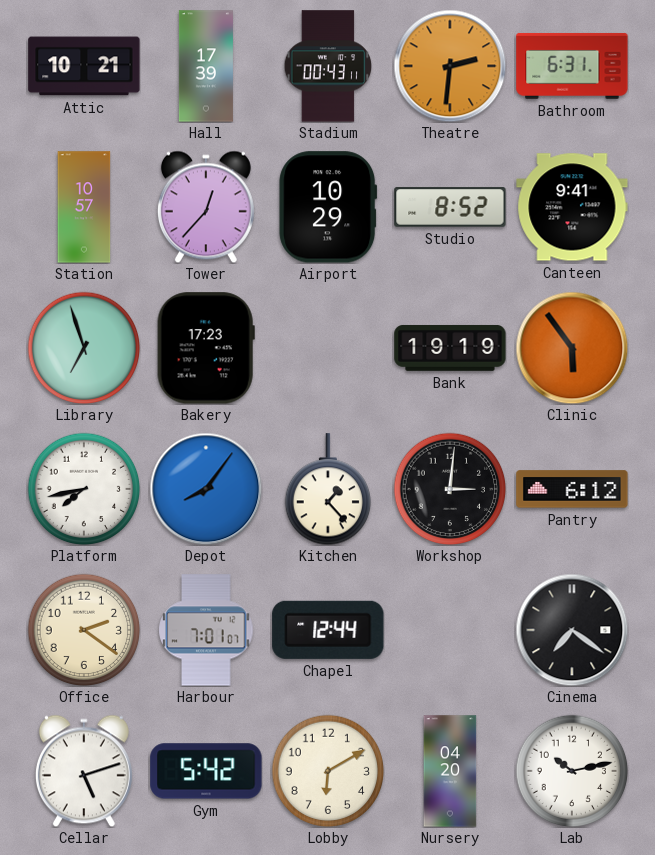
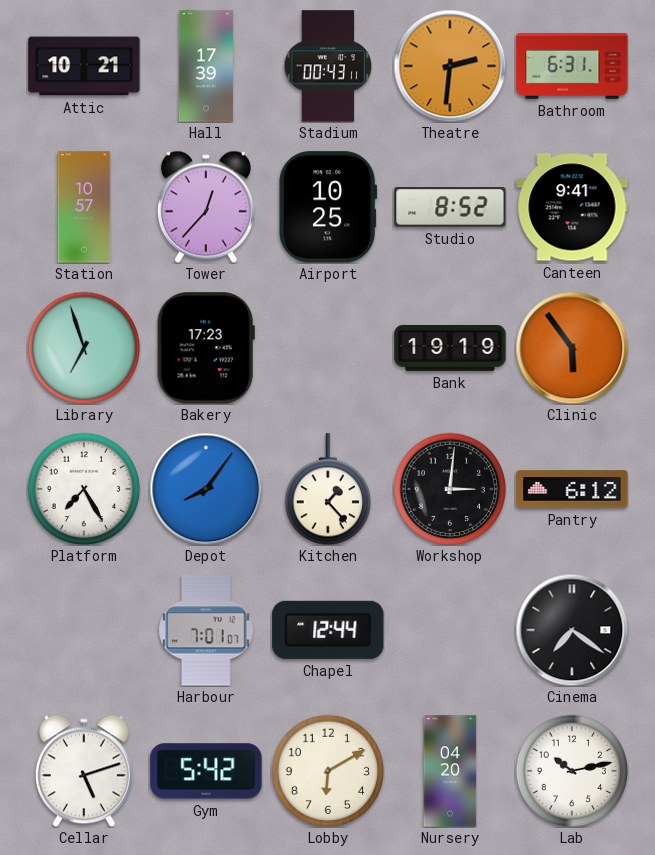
Airport: 10:29 -> 10:25 (328, 207)
Platform: 7:43 -> 7:25 (84, 489)
Office: 2:21 -> none (84, 630)
